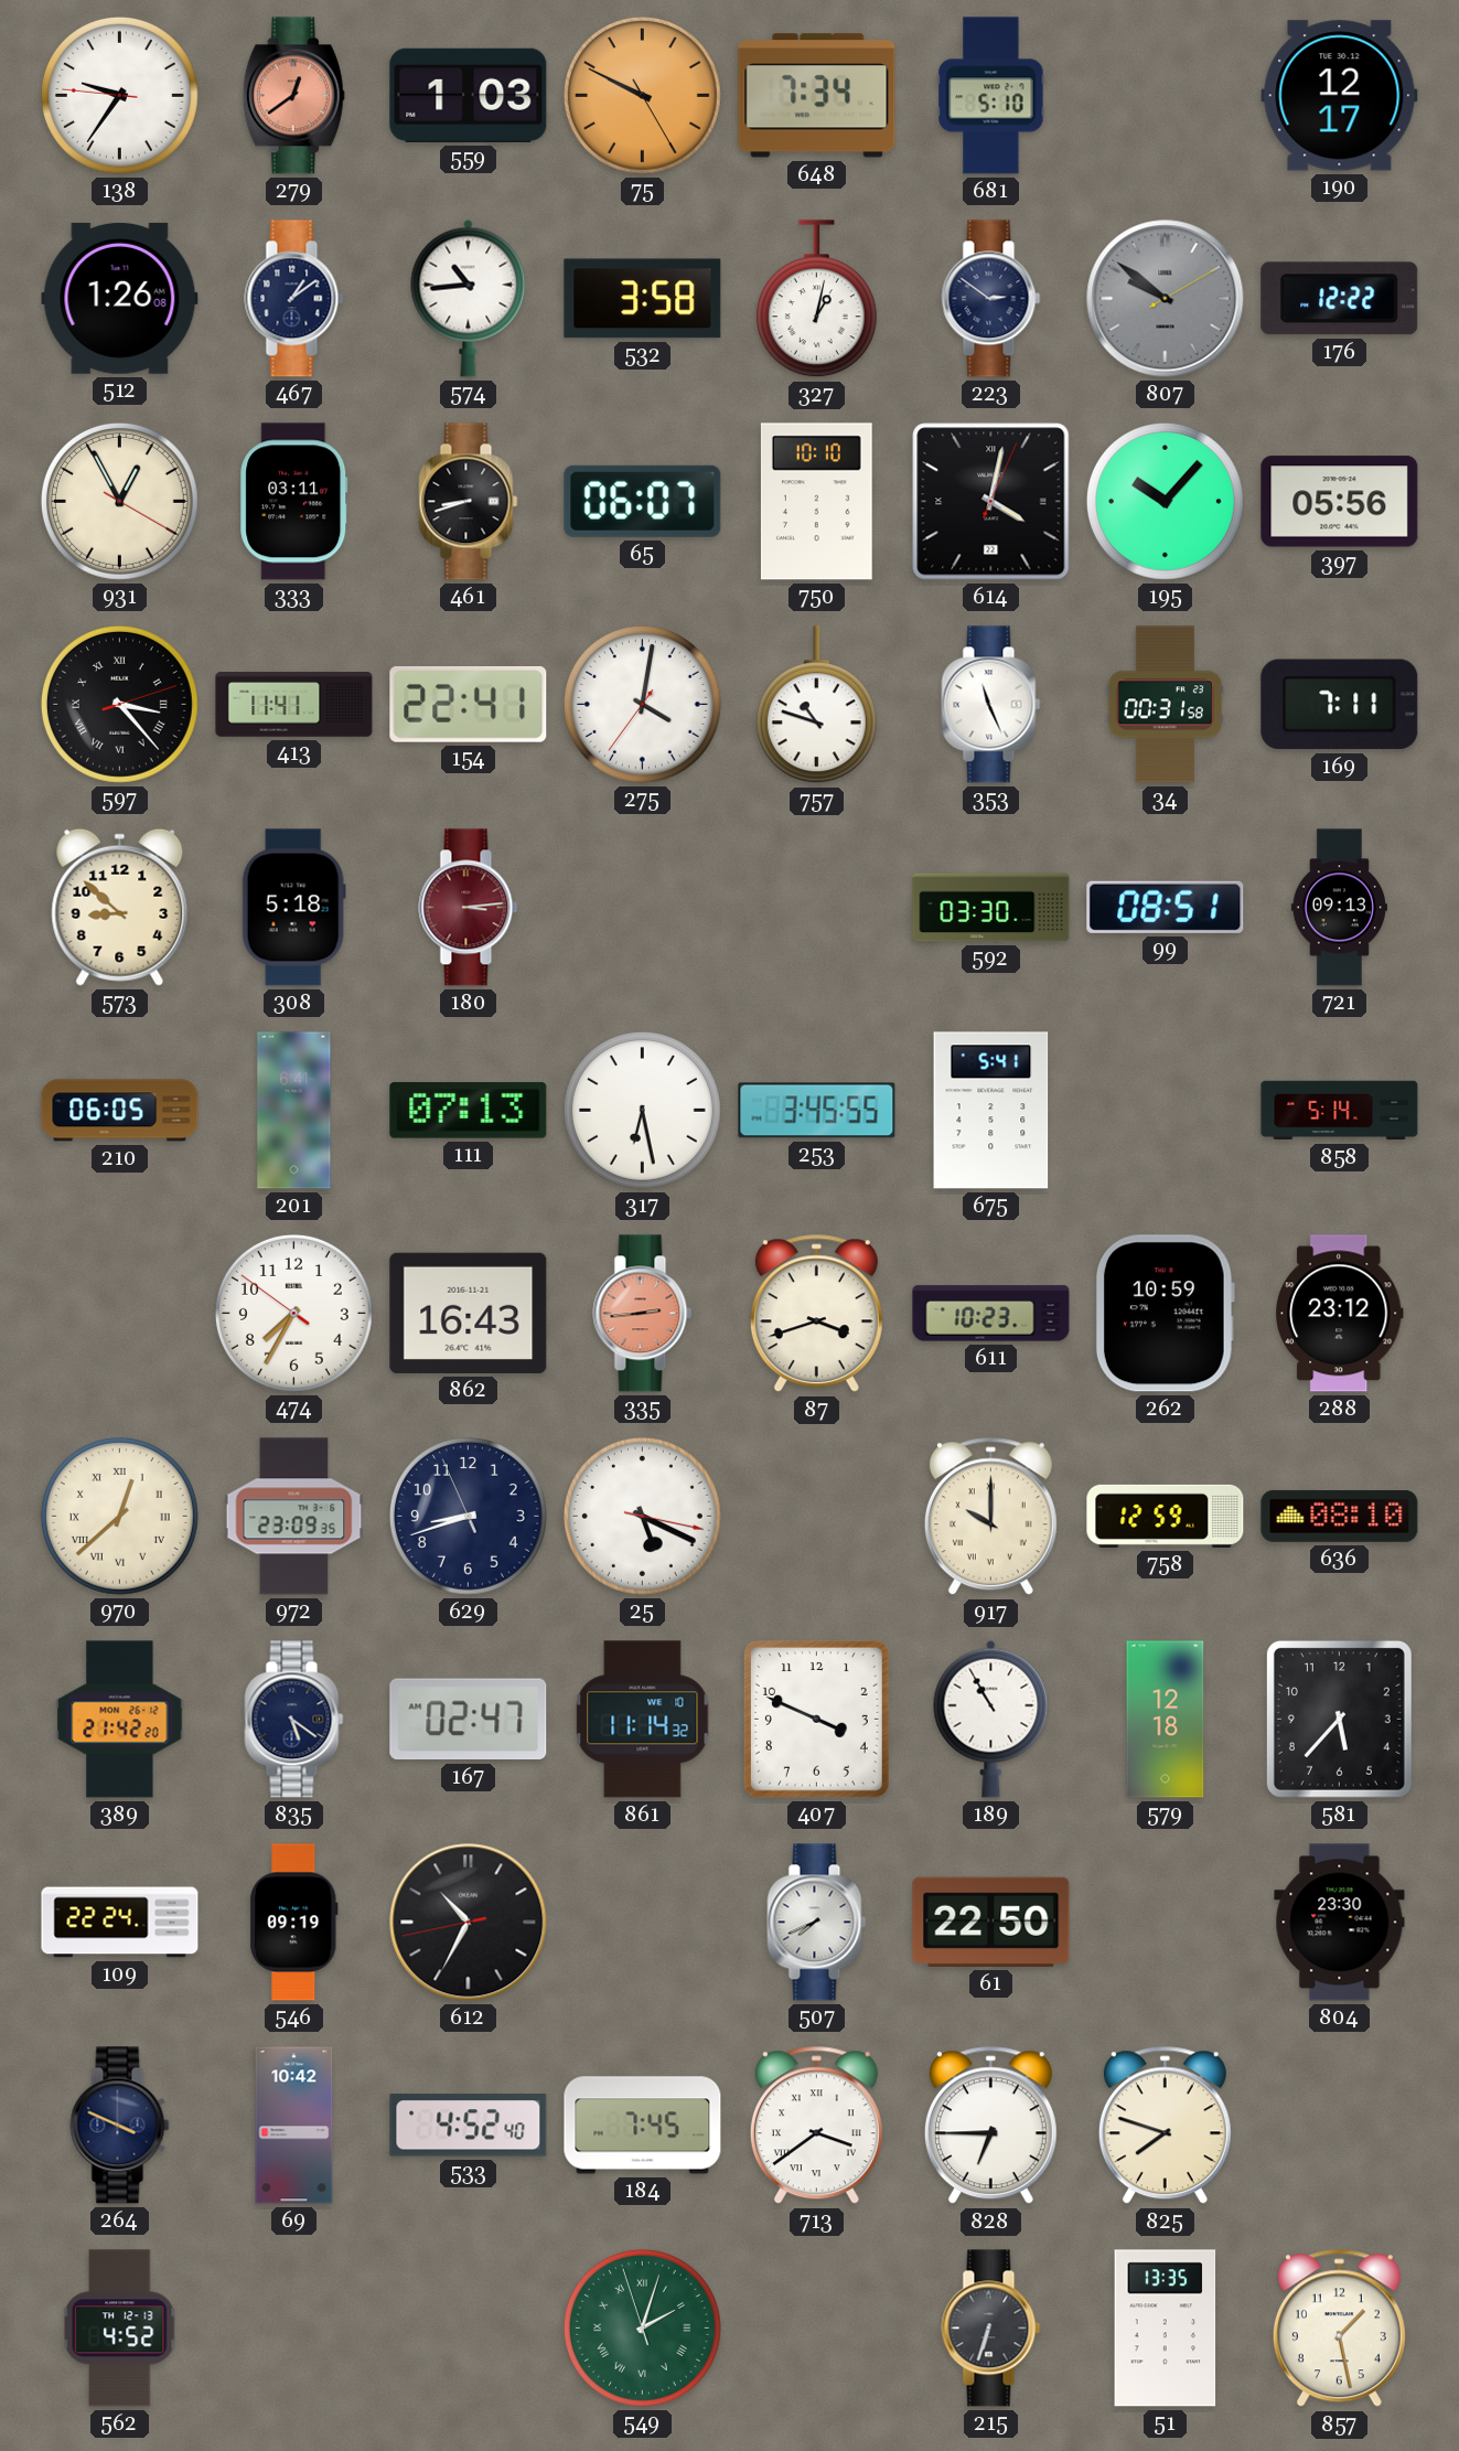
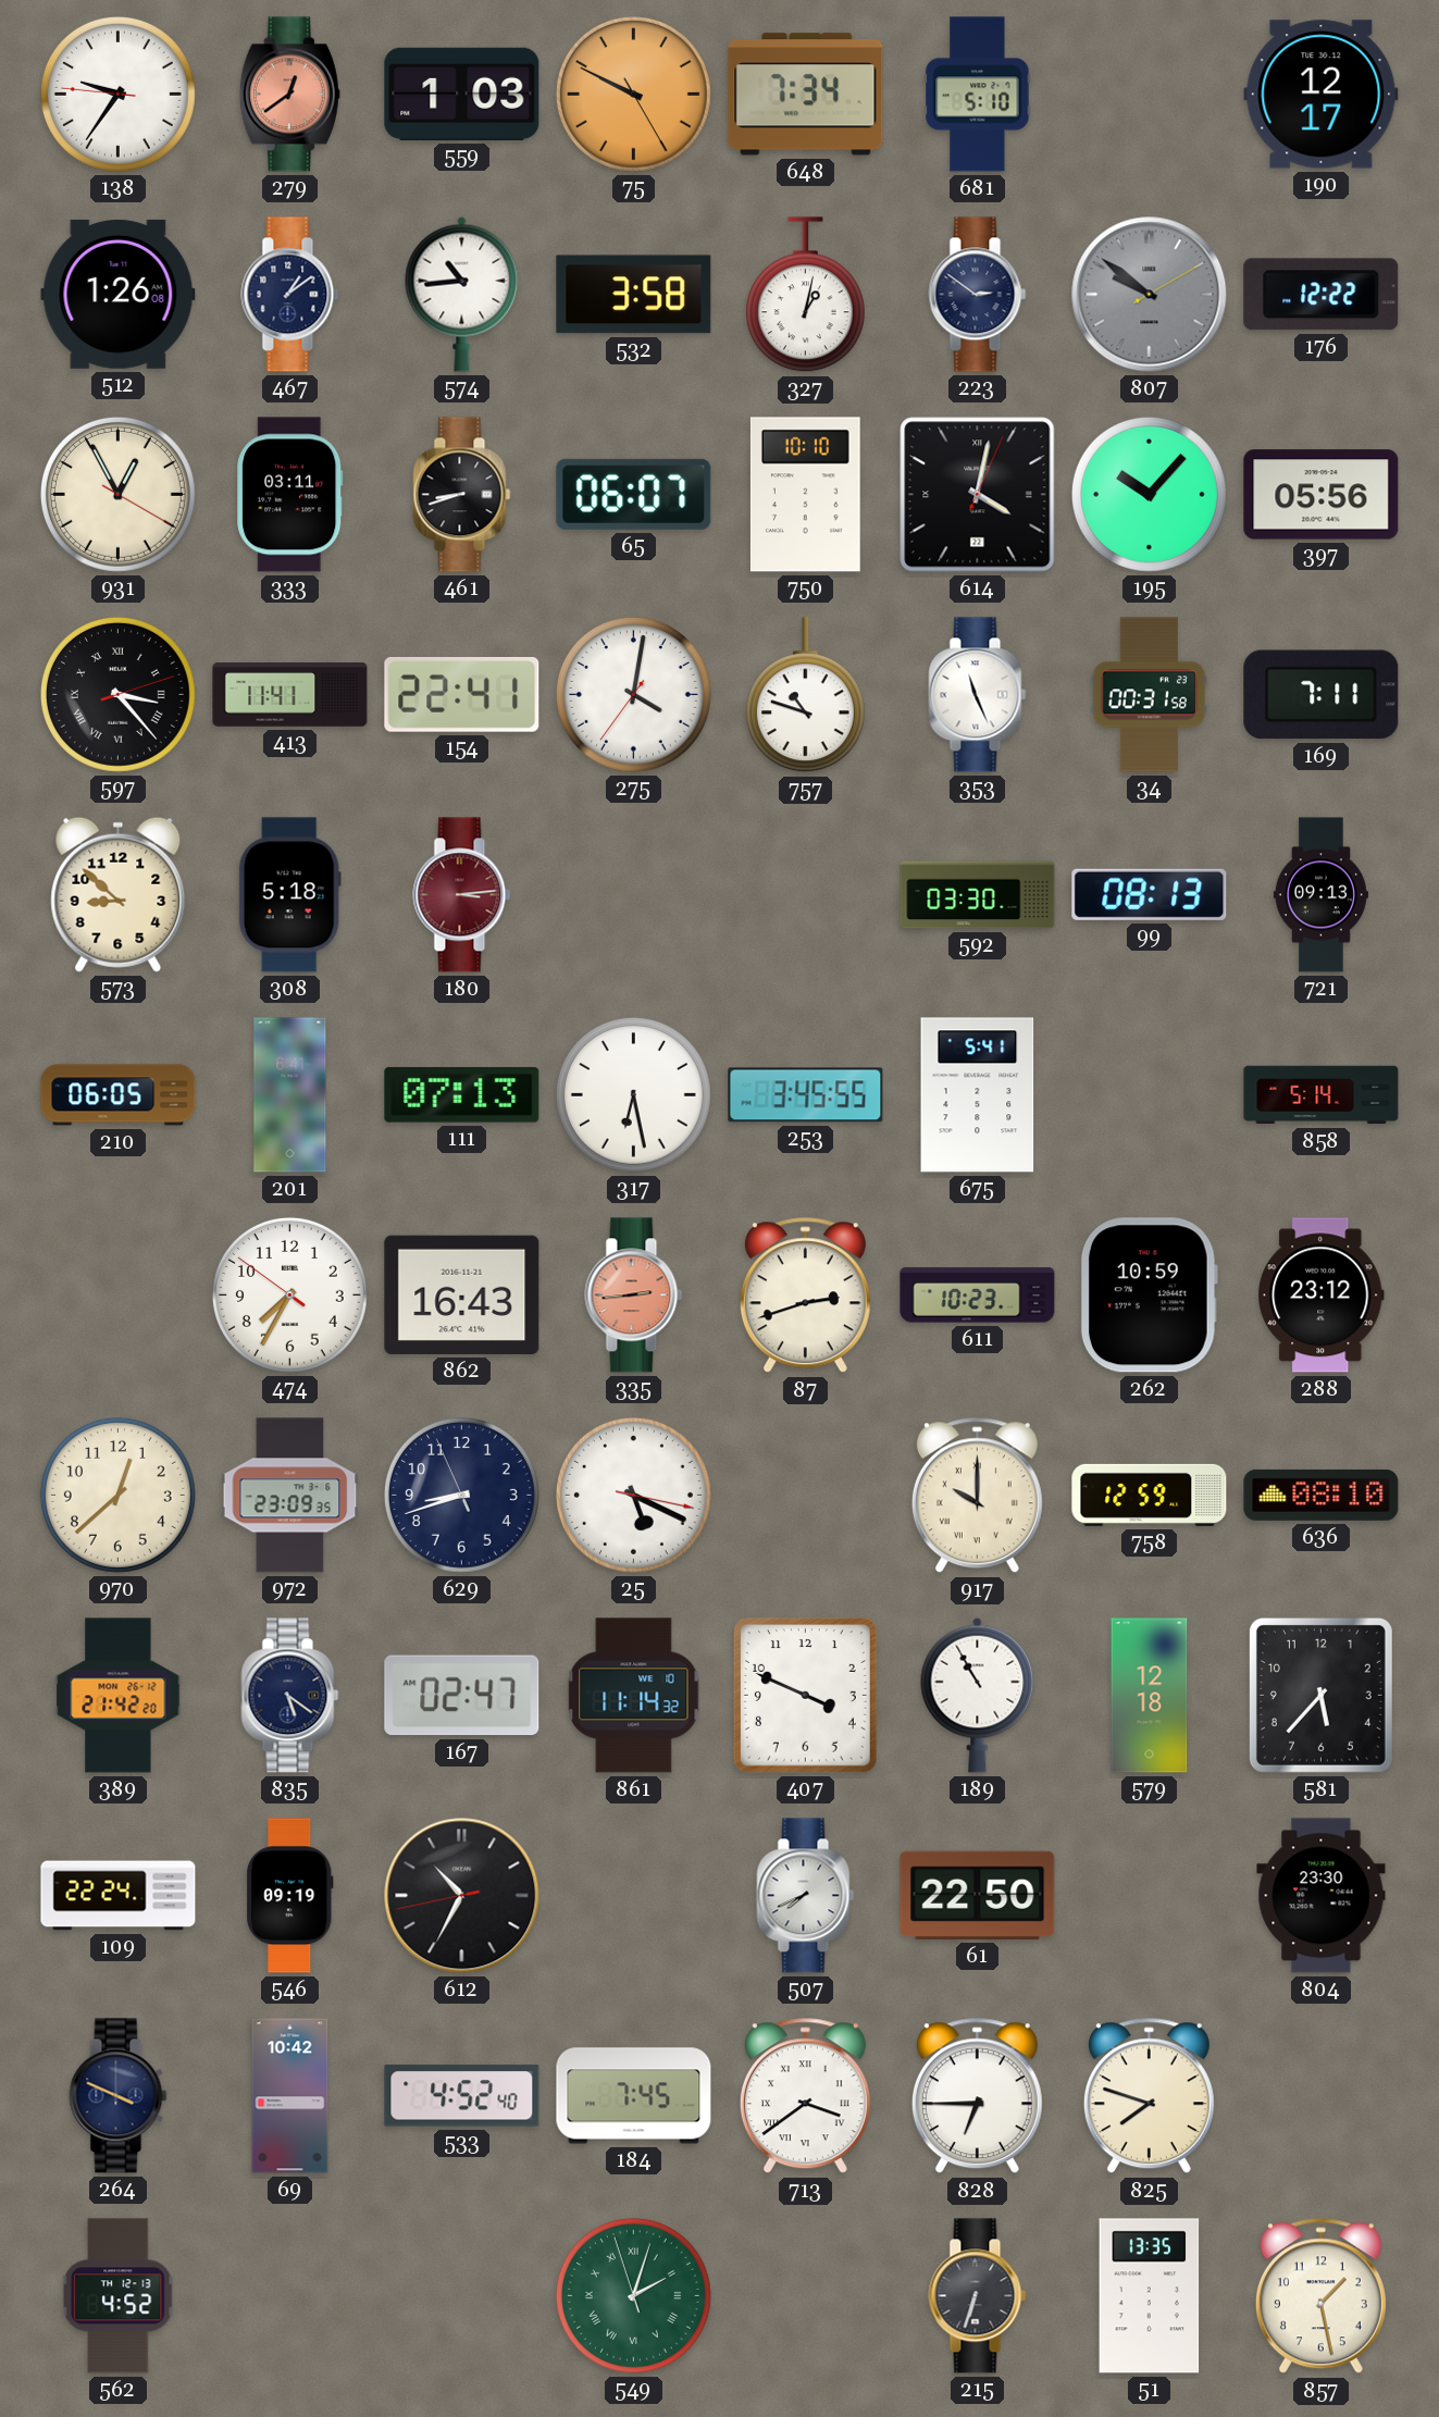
99: 08:51 -> 08:13 (1150, 894)
87: 3:42 -> 2:42 (805, 1296)
970 numerals: Roman -> Arabic (117, 1495)
